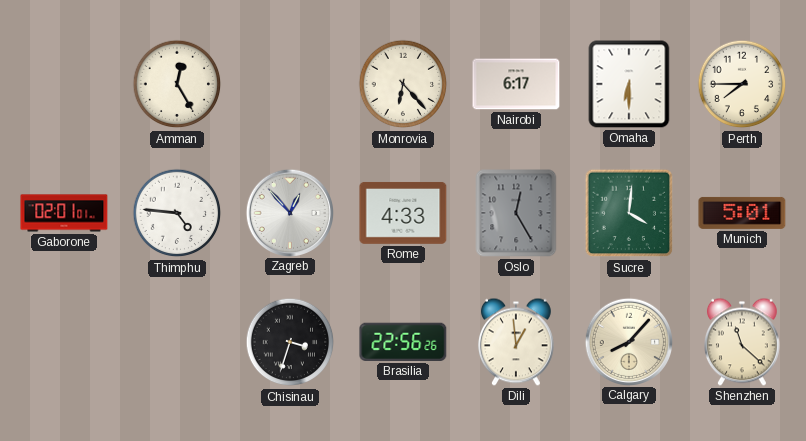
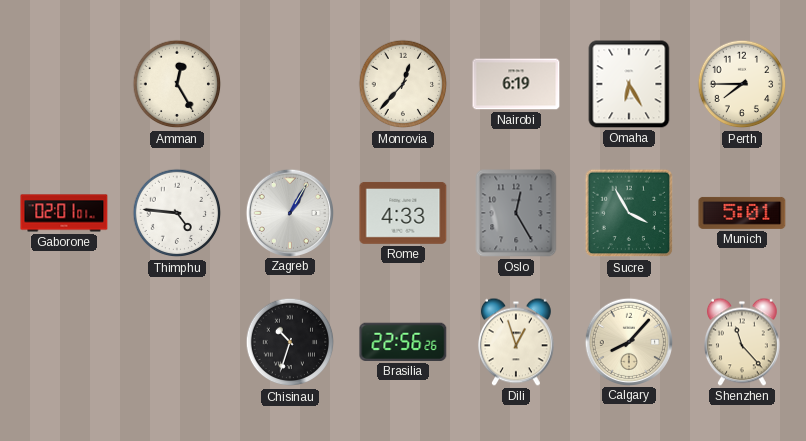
Monrovia: 6:23 -> 12:37 (403, 84)
Nairobi: 6:17 -> 6:19 (516, 84)
Omaha: 6:30 -> 6:25 (629, 84)
Zagreb: 12:53 -> 1:05 (289, 212)
Sucre: 4:01 -> 3:55 (629, 213)
Chisinau: 3:33 -> 10:33 (290, 342)
Dili: 12:59 -> 12:57 (516, 342)
Shenzhen: 11:22 -> 11:23 (742, 342)
